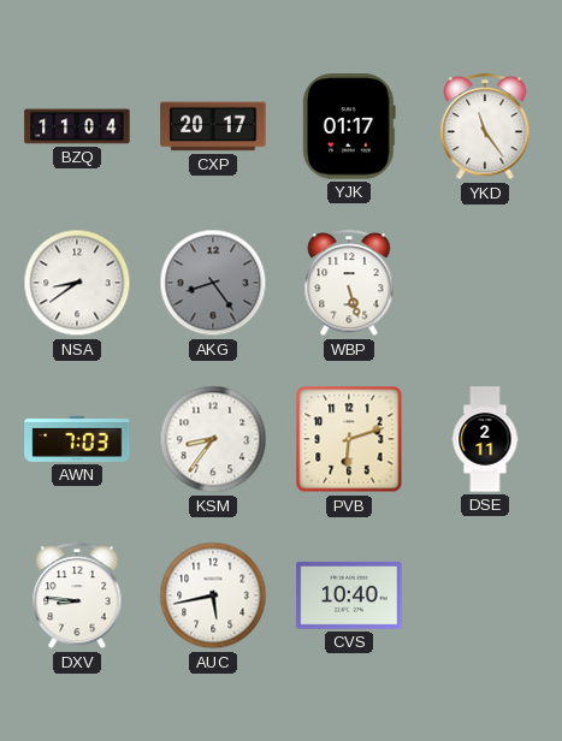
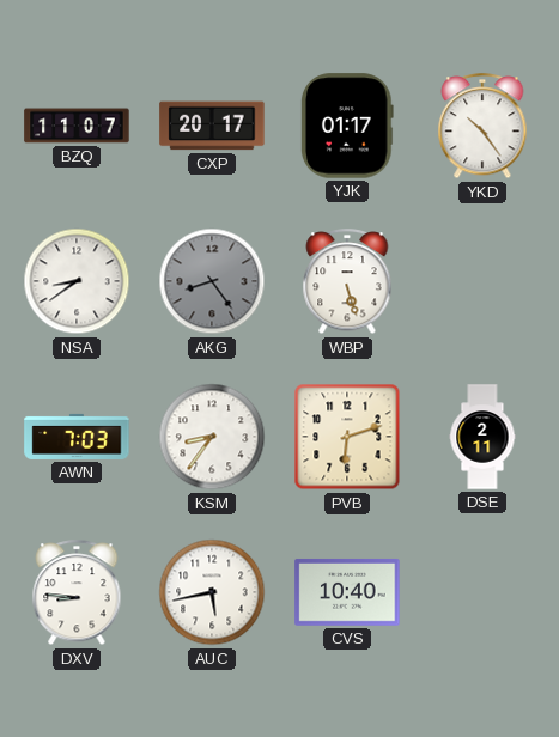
BZQ: 11:04 -> 11:07 (77, 126)
YKD: 11:24 -> 10:24 (482, 127)
